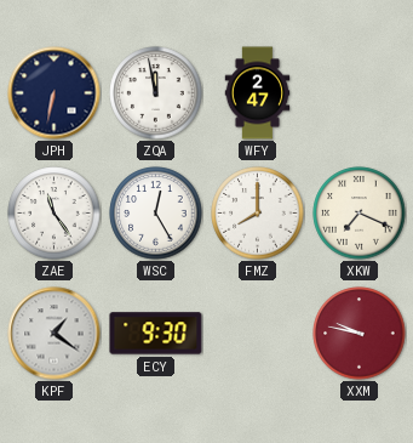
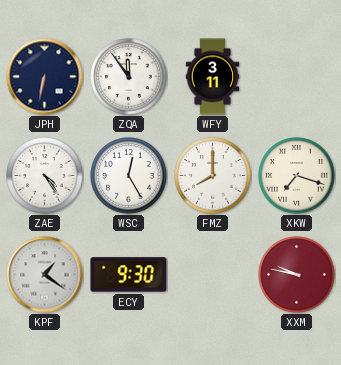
ZQA: 11:58 -> 11:54 (129, 77)
WFY: 2:47 -> 3:11 (213, 77)
ZAE: 11:24 -> 4:24 (45, 176)
XKW: 7:19 -> 7:18 (297, 176)
